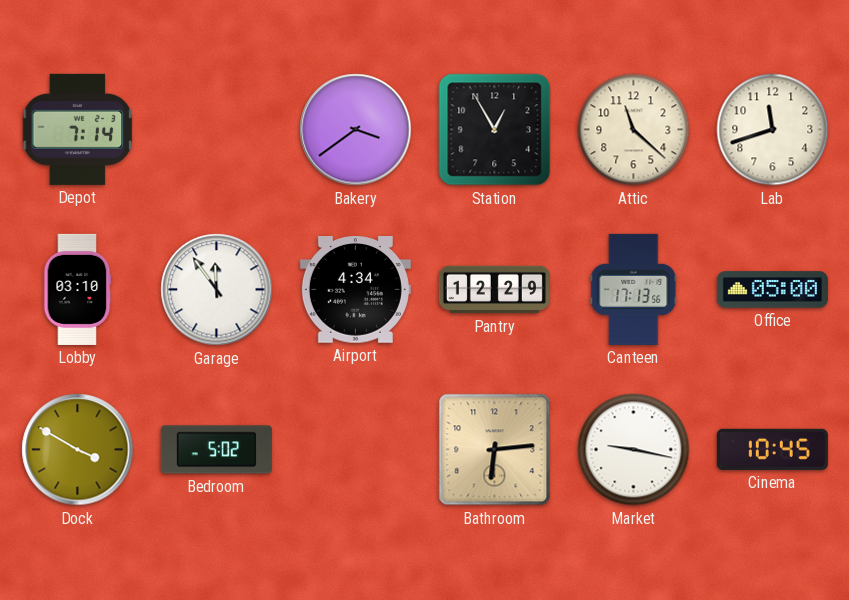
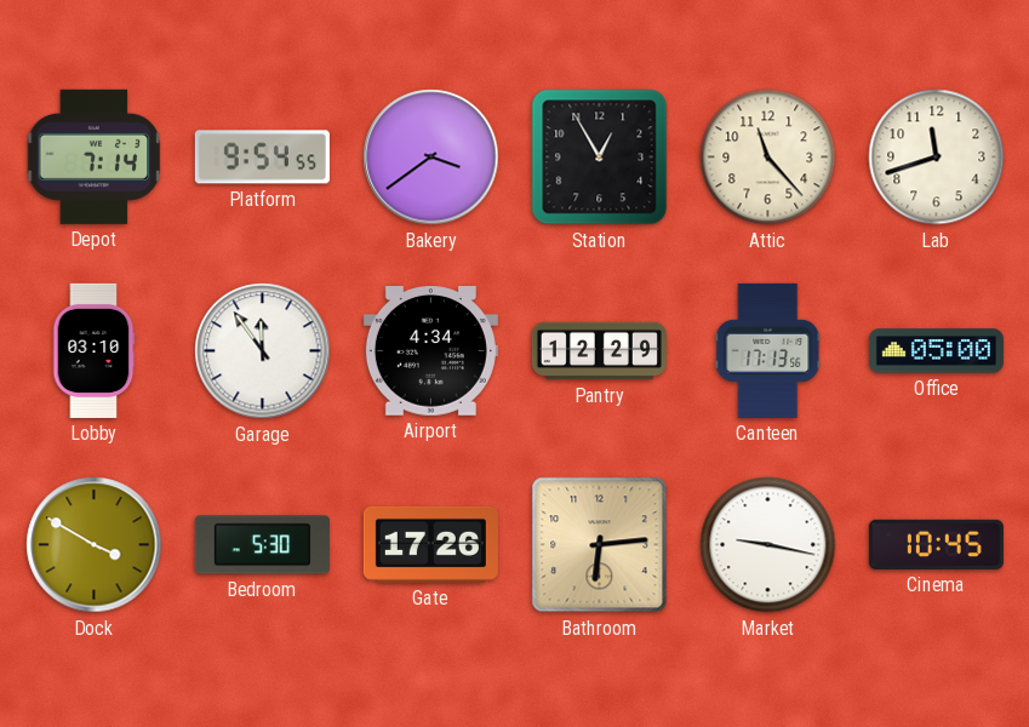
Platform: none -> 9:54 (262, 158)
Attic: 11:22 -> 11:23 (768, 158)
Bedroom: 5:02 -> 5:30 (262, 545)
Gate: none -> 17:26 (430, 544)
